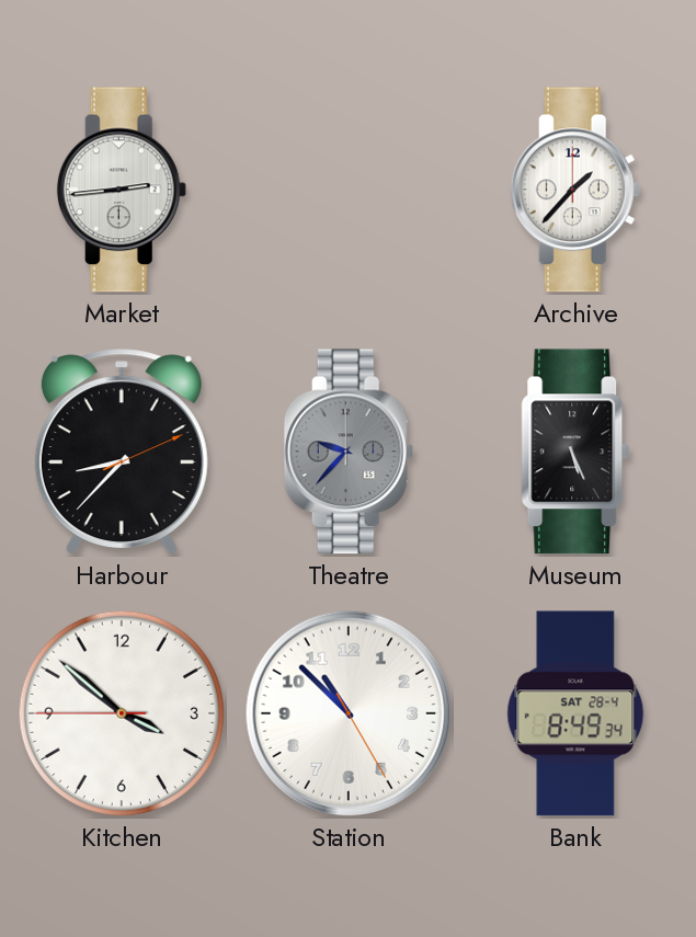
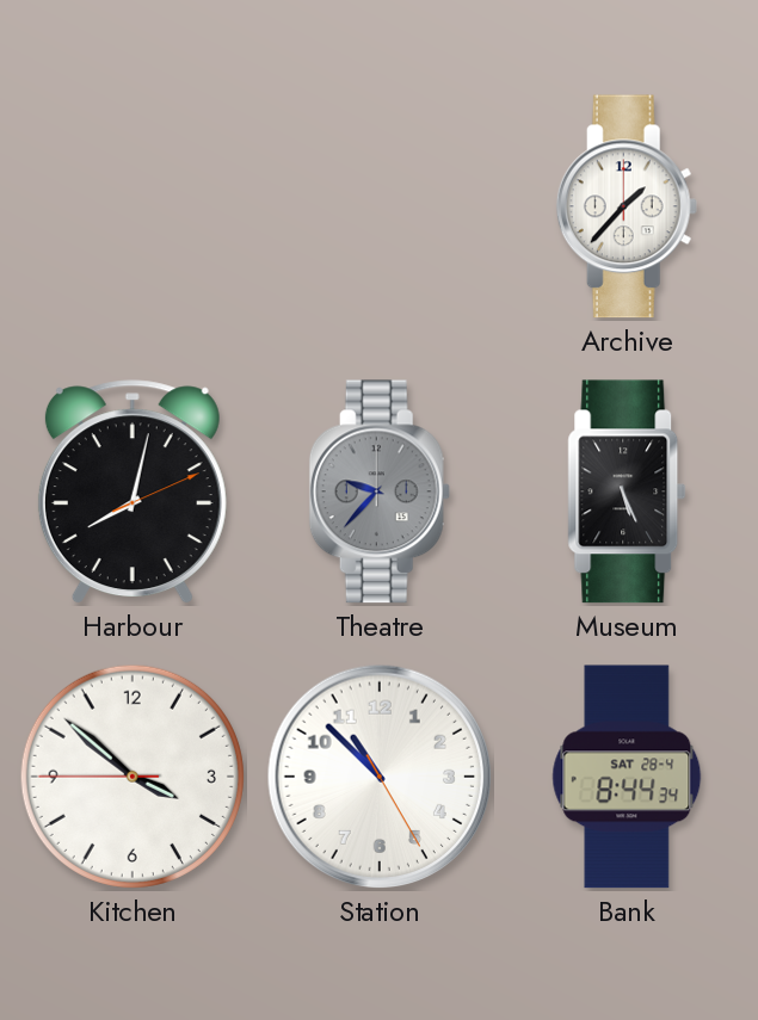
Market: 2:44 -> none (122, 190)
Harbour: 8:37 -> 8:02 (133, 493)
Bank: 8:49 -> 8:44 (627, 777)
